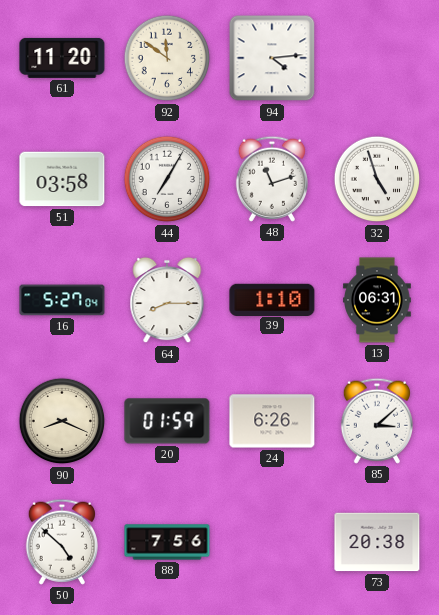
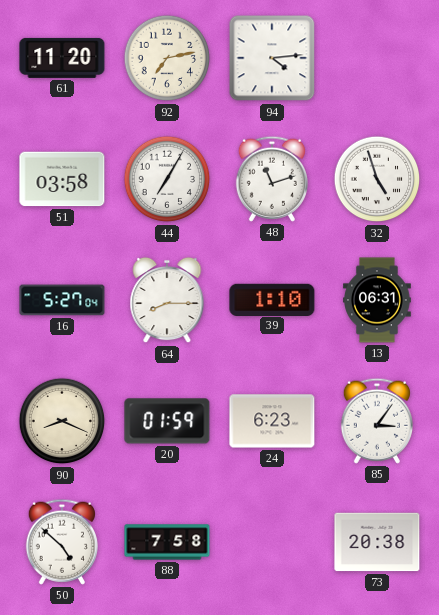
92: 11:51 -> 7:13 (167, 58)
24: 6:26 -> 6:23 (272, 421)
85: 3:08 -> 3:06 (377, 421)
88: 7:56 -> 7:58 (167, 542)
